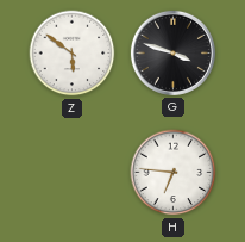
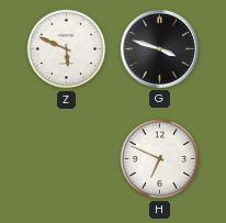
Z: 5:51 -> 5:49 (67, 49)
H: 6:46 -> 6:49 (160, 159)
